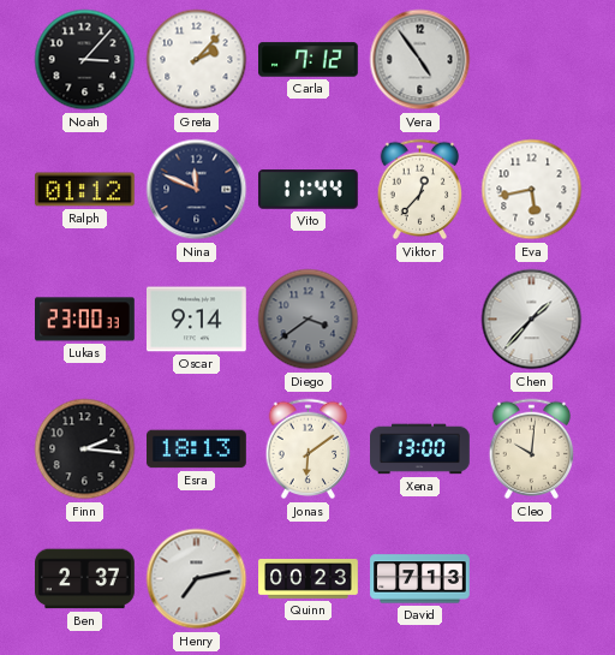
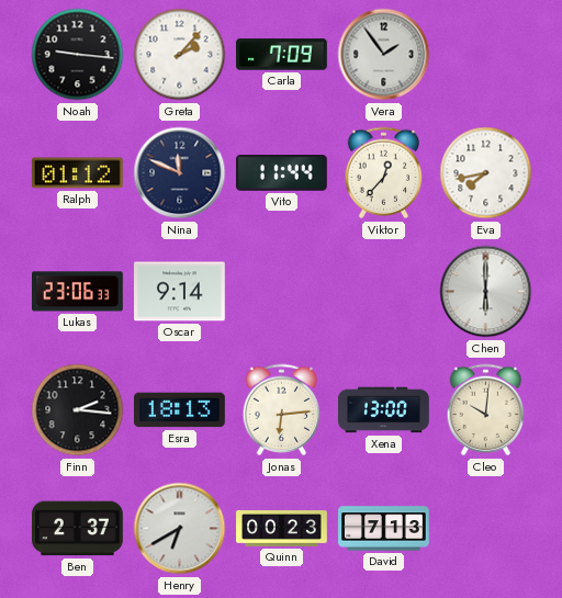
Noah: 3:07 -> 9:16 (78, 55)
Carla: 7:12 -> 7:09 (282, 55)
Vera: 4:54 -> 1:54 (384, 55)
Eva: 5:43 -> 7:43 (486, 173)
Lukas: 23:00 -> 23:06 (78, 292)
Diego: 3:39 -> none (309, 320)
Chen: 1:37 -> 6:00 (486, 292)
Jonas: 6:09 -> 6:14 (282, 410)
Henry: 7:13 -> 6:40 (180, 529)
